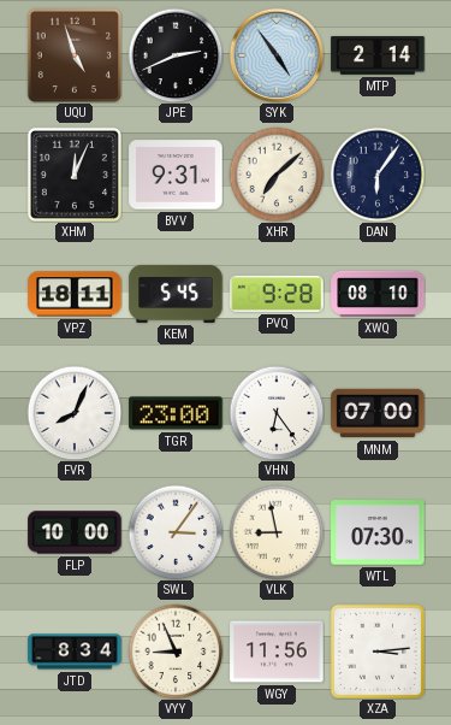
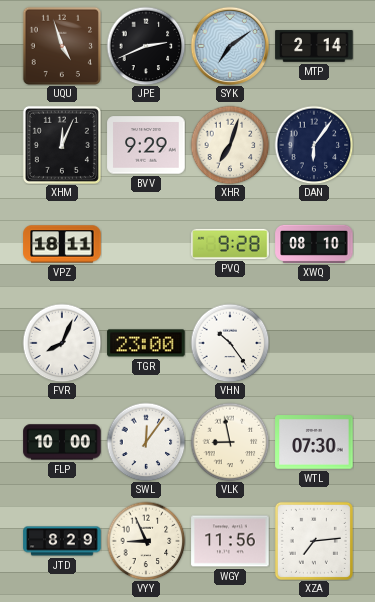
SYK: 4:54 -> 7:09 (230, 46)
BVV: 9:31 -> 9:29 (146, 145)
XHR: 7:08 -> 7:03 (230, 145)
KEM: 5:45 -> none (176, 294)
VHN: 6:24 -> 10:24 (230, 343)
MNM: 07:00 -> none (378, 413)
SWL: 3:06 -> 12:06 (146, 442)
JTD: 8:34 -> 8:29 (62, 541)
XZA: 3:14 -> 7:14 (314, 541)
